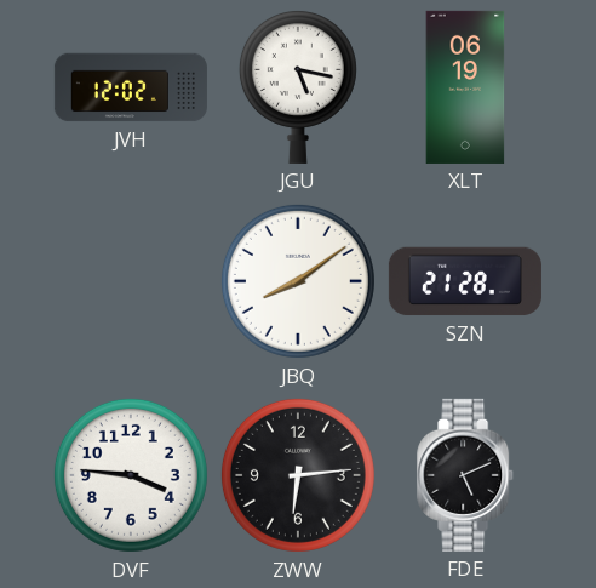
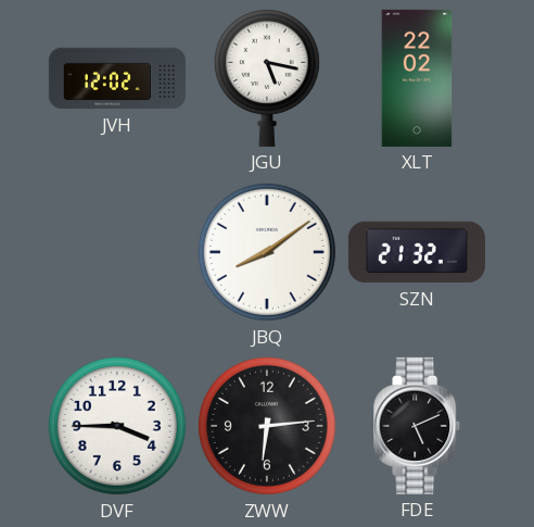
XLT: 06:19 -> 22:02 (417, 78)
SZN: 21:28 -> 21:32 (417, 252)
DVF: 3:46 -> 3:45 (117, 426)
